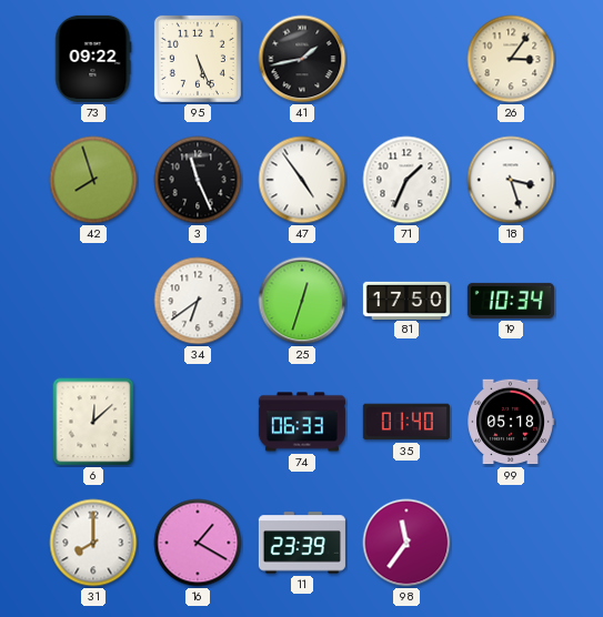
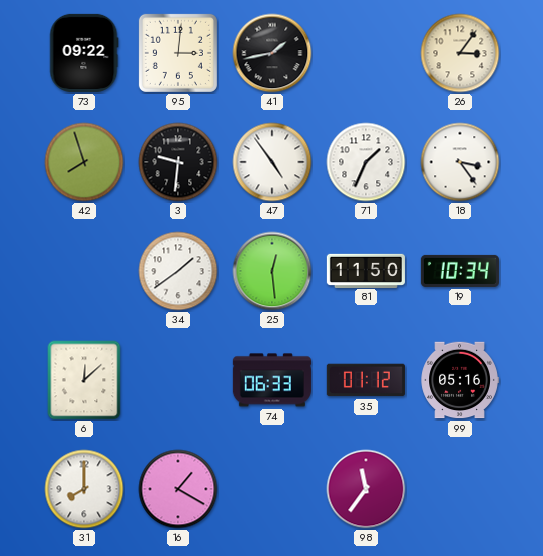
95: 5:26 -> 3:01 (178, 53)
3: 11:26 -> 9:31 (178, 162)
18: 3:27 -> 3:24 (460, 162)
34: 6:39 -> 1:39 (178, 271)
25: 12:33 -> 12:29 (272, 271)
81: 17:50 -> 11:50 (366, 270)
35: 01:40 -> 01:12 (366, 380)
99: 05:18 -> 05:16 (460, 380)
11: 23:39 -> none (302, 543)
